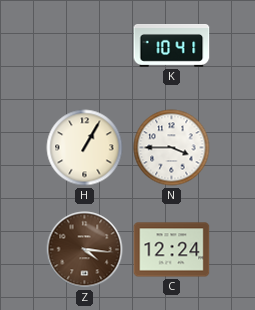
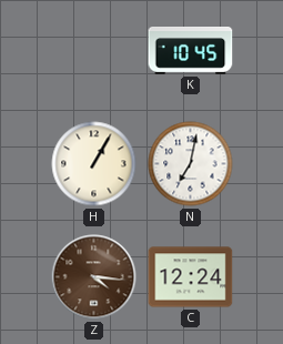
K: 10:41 -> 10:45 (191, 51)
N: 3:45 -> 7:02 (191, 164)
